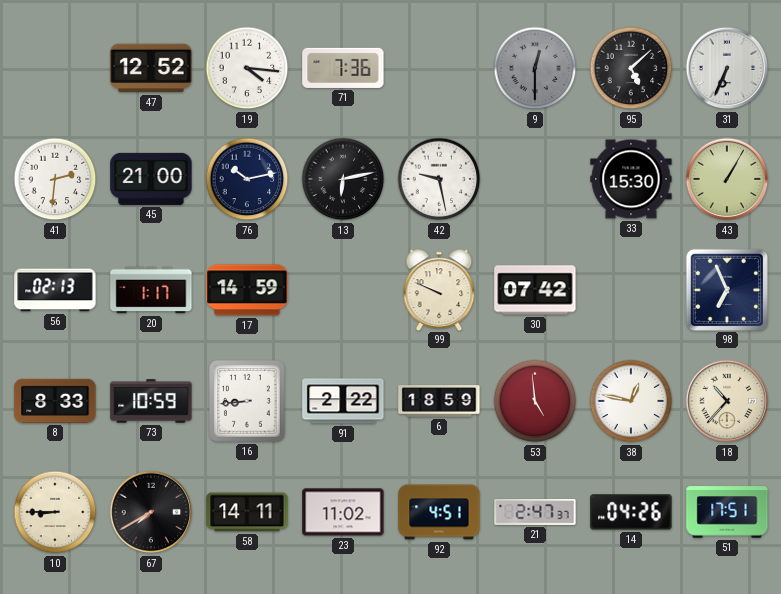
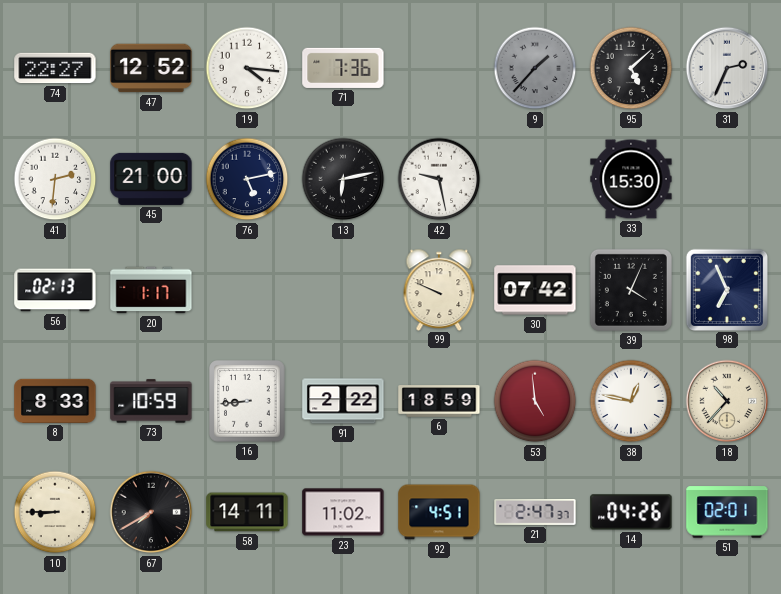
74: none -> 22:27 (55, 68)
9: 12:30 -> 1:37 (535, 68)
31: 6:34 -> 2:34 (727, 68)
76: 10:13 -> 5:13 (247, 179)
43: 1:05 -> none (727, 179)
17: 14:59 -> none (247, 290)
39: none -> 4:04 (631, 290)
51: 17:51 -> 02:01 (727, 512)
